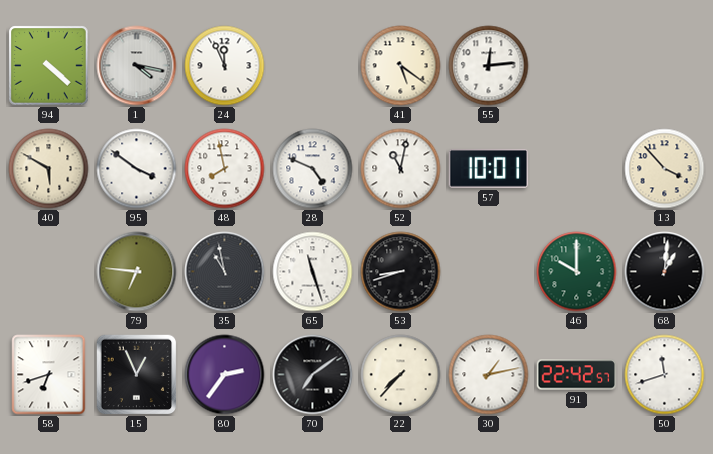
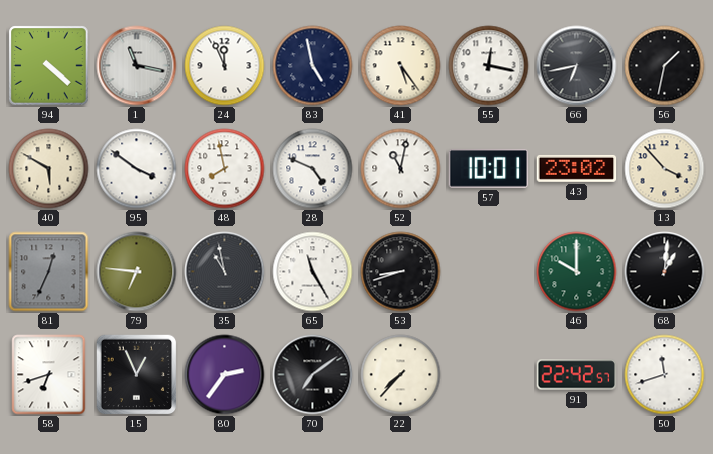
1: 4:17 -> 11:17 (137, 66)
83: none -> 4:58 (313, 66)
41: 5:21 -> 5:24 (401, 66)
55: 12:14 -> 12:17 (489, 66)
66: none -> 6:43 (577, 66)
56: none -> 1:32 (665, 66)
43: none -> 23:02 (577, 168)
81: none -> 12:34 (49, 272)
65: 11:27 -> 11:25 (313, 272)
30: 1:13 -> none (489, 375)
